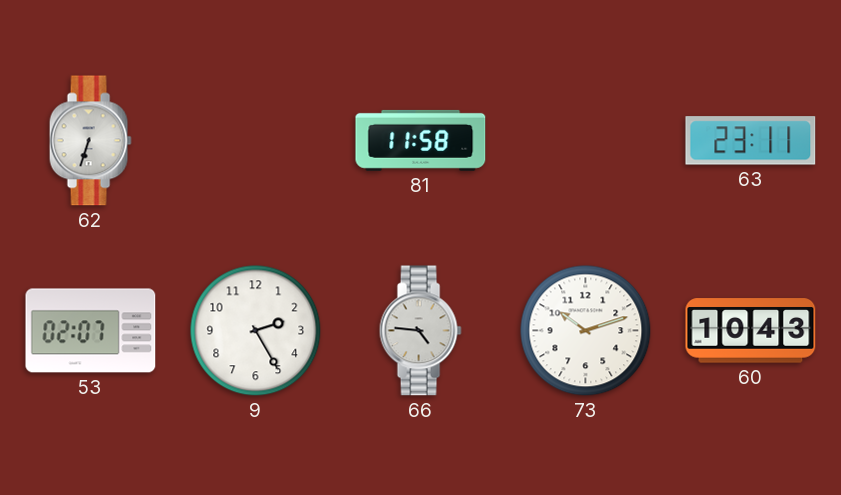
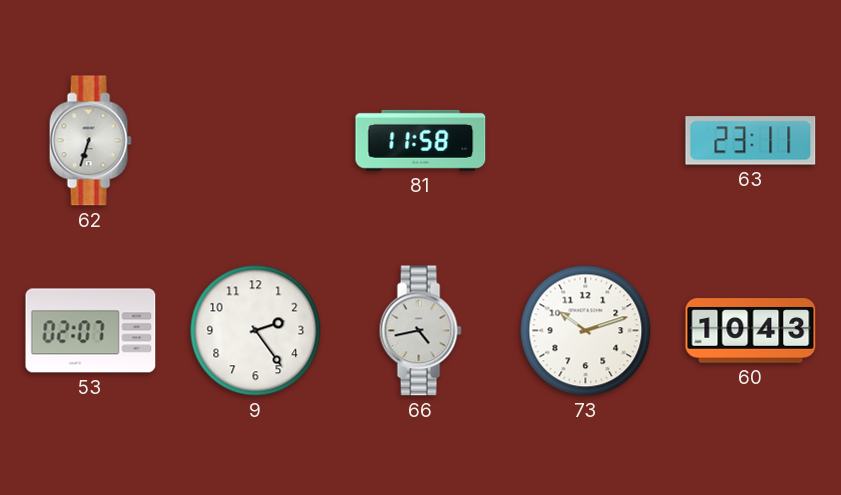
9: 2:25 -> 2:24 (256, 331)
66: 4:46 -> 4:43 (420, 331)
